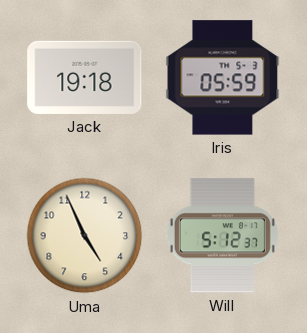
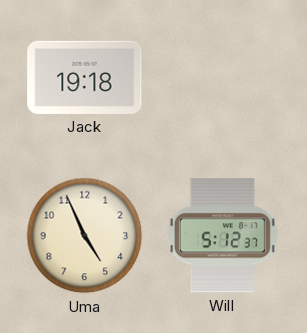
Iris: 05:59 -> none (223, 78)
